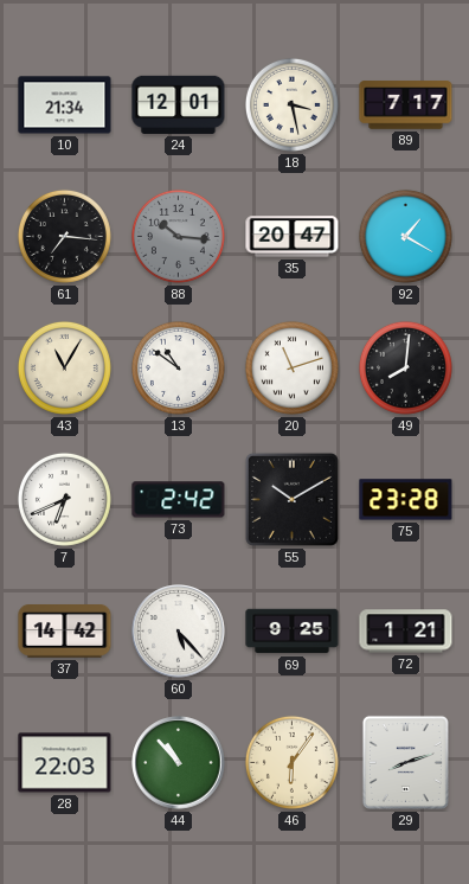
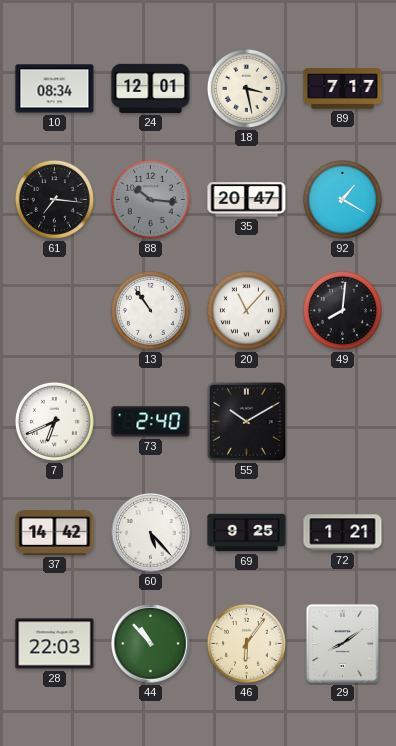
10: 21:34 -> 08:34 (55, 89)
43: 11:05 -> none (64, 367)
13: 10:51 -> 10:54 (150, 310)
20: 11:12 -> 11:07 (246, 310)
73: 2:42 -> 2:40 (151, 422)
75: 23:28 -> none (406, 500)
29: 8:12 -> 8:09 (342, 643)
